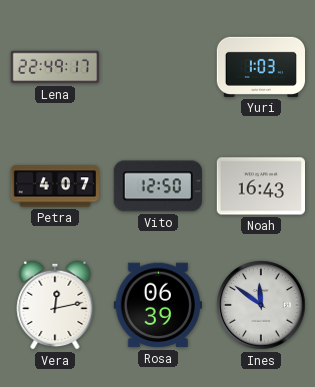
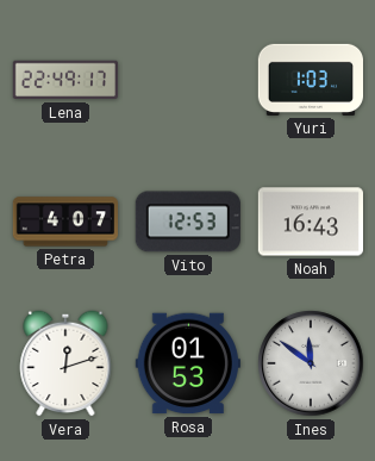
Vito: 12:50 -> 12:53 (188, 222)
Vera: 12:13 -> 12:12 (65, 363)
Rosa: 06:39 -> 01:53 (188, 363)
